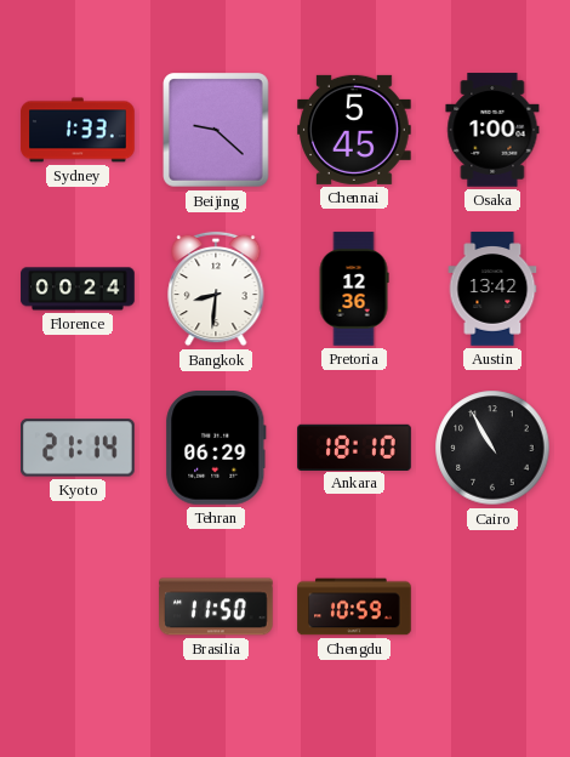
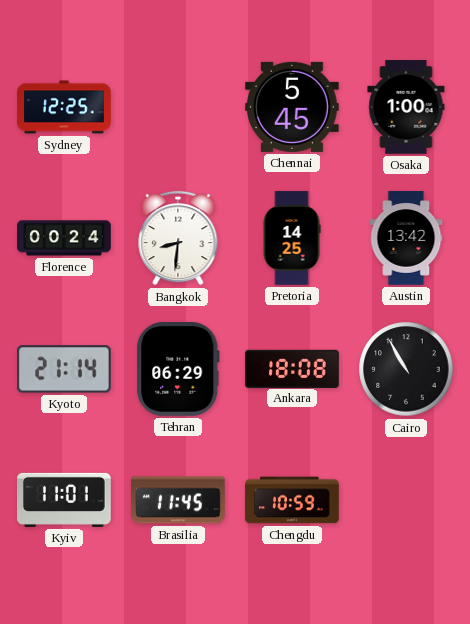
Sydney: 1:33 -> 12:25 (64, 107)
Beijing: 9:22 -> none (216, 130)
Pretoria: 12:36 -> 14:25 (292, 238)
Ankara: 18:10 -> 18:08 (292, 368)
Kyiv: none -> 11:01 (64, 500)
Brasilia: 11:50 -> 11:45 (178, 500)
